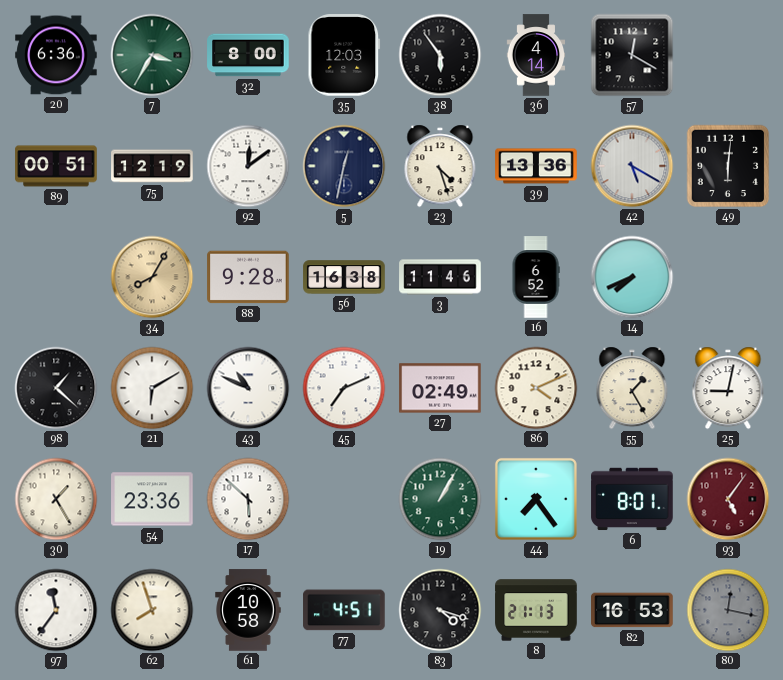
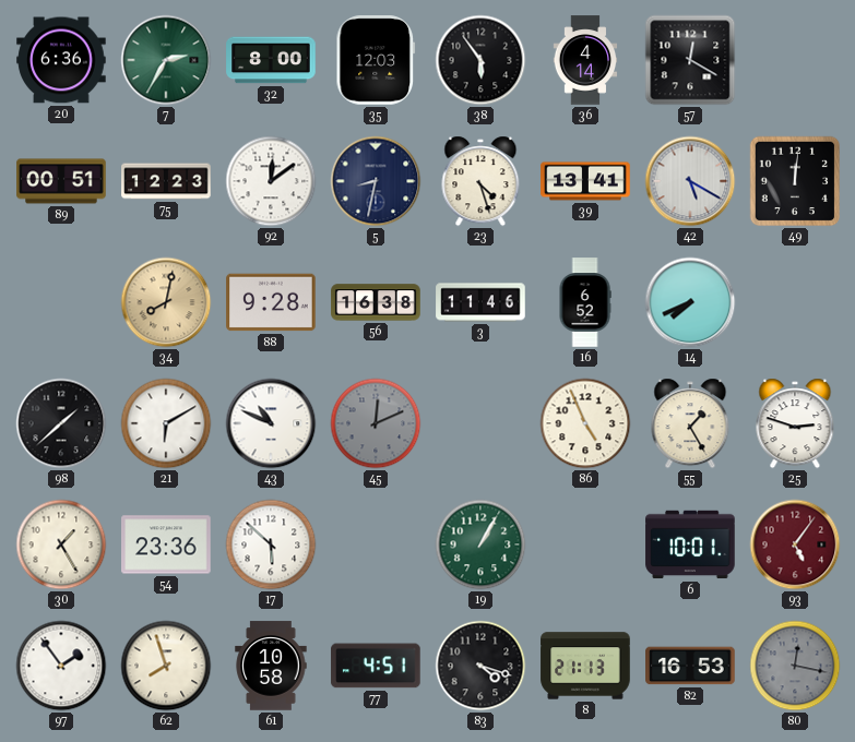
7: 3:35 -> 2:35 (166, 60)
75: 12:19 -> 12:23 (166, 181)
5: 12:32 -> 8:32 (376, 181)
39: 13:36 -> 13:41 (585, 181)
49: 6:01 -> 12:01 (795, 181)
34: 8:05 -> 8:02 (166, 302)
98: 1:22 -> 1:38 (61, 423)
45: 7:11 -> 12:11 (376, 423)
45 dial: white -> grey (376, 423)
27: 02:49 -> none (440, 388)
86: 4:11 -> 4:56 (585, 423)
25: 9:02 -> 2:48 (795, 423)
44: 7:24 -> none (536, 499)
6: 8:01 -> 10:01 (690, 544)
97: 11:36 -> 1:54 (61, 666)
